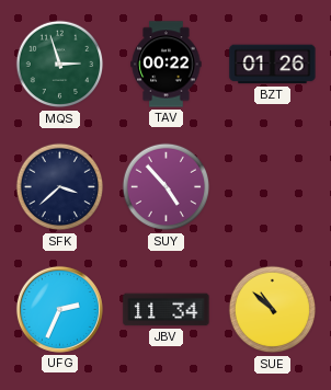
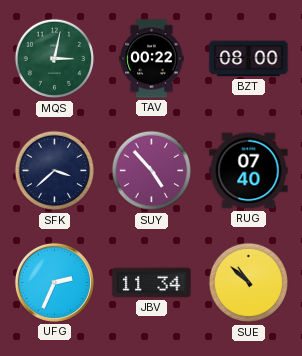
MQS: 2:57 -> 3:02 (55, 59)
BZT: 01:26 -> 08:00 (249, 59)
RUG: none -> 07:40 (249, 171)
